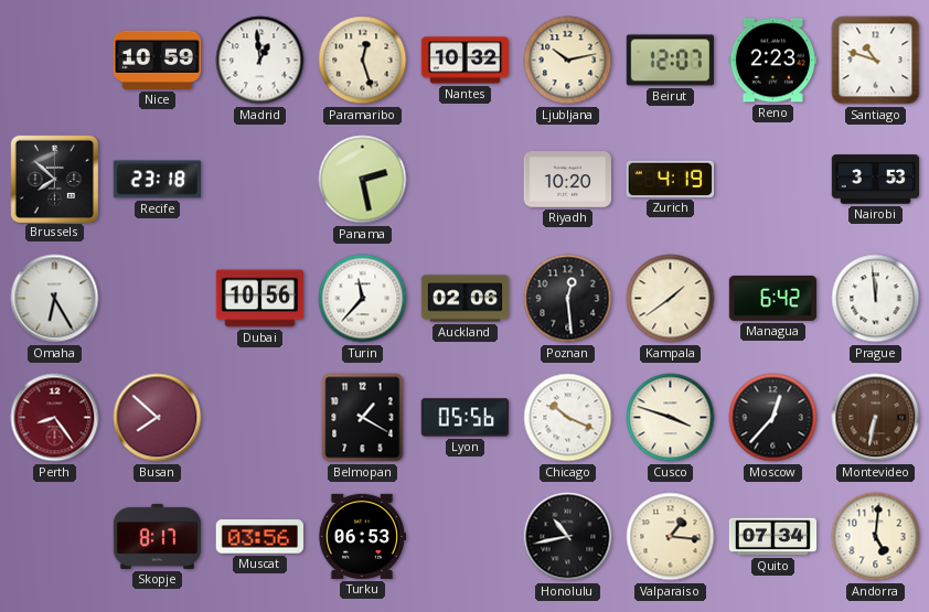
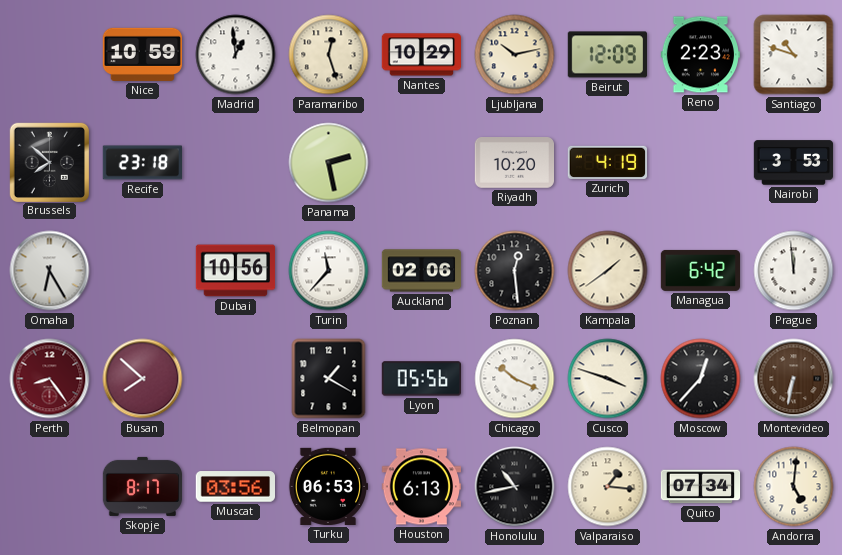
Nantes: 10:32 -> 10:29 (421, 55)
Beirut: 12:07 -> 12:09 (607, 55)
Houston: none -> 6:13 (421, 487)
